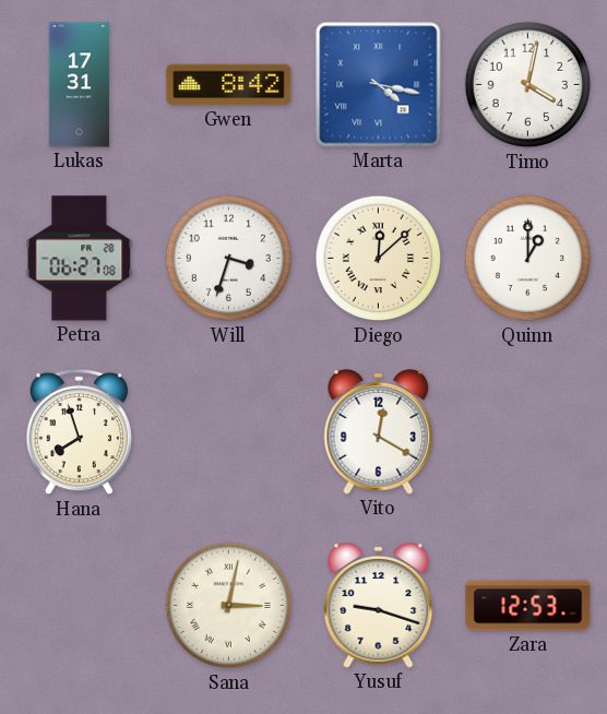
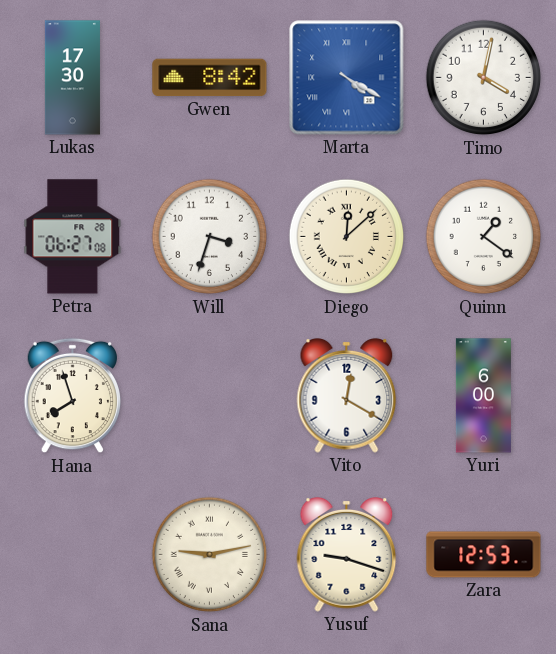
Lukas: 17:31 -> 17:30 (72, 78)
Marta: 4:17 -> 4:20 (347, 78)
Quinn: 1:00 -> 1:21 (484, 237)
Yuri: none -> 6:00 (483, 396)
Sana: 3:02 -> 9:13 (210, 555)
